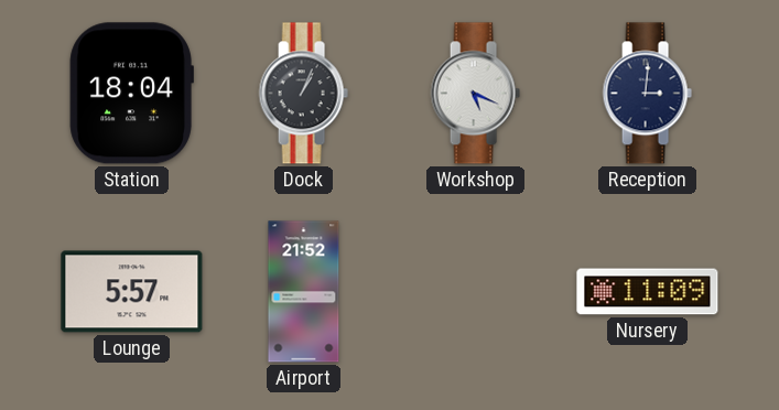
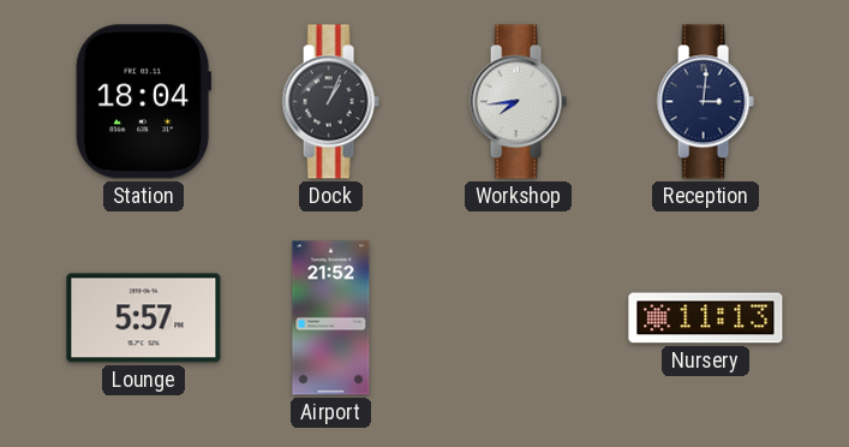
Workshop: 5:19 -> 7:44 (518, 102)
Nursery: 11:09 -> 11:13 (706, 318)
